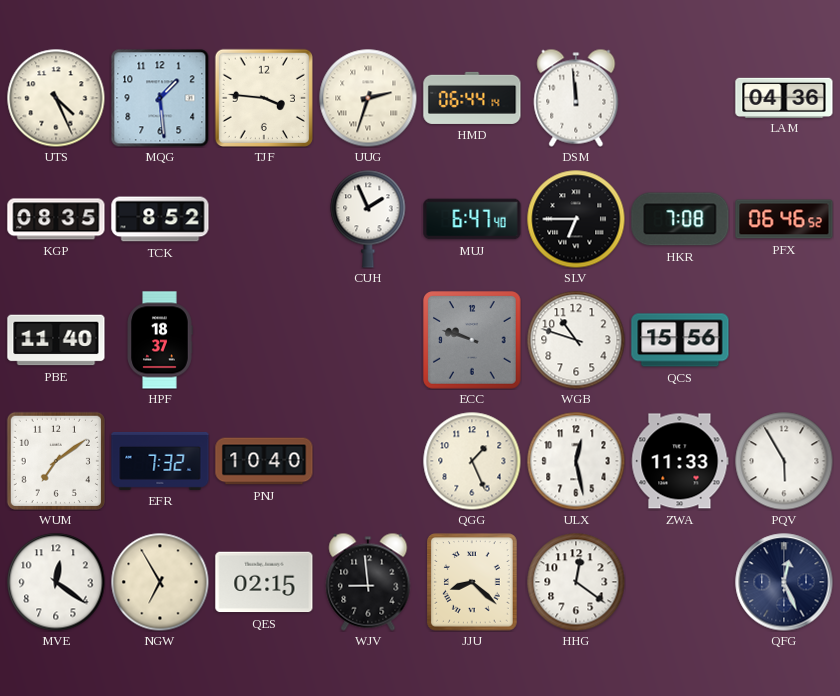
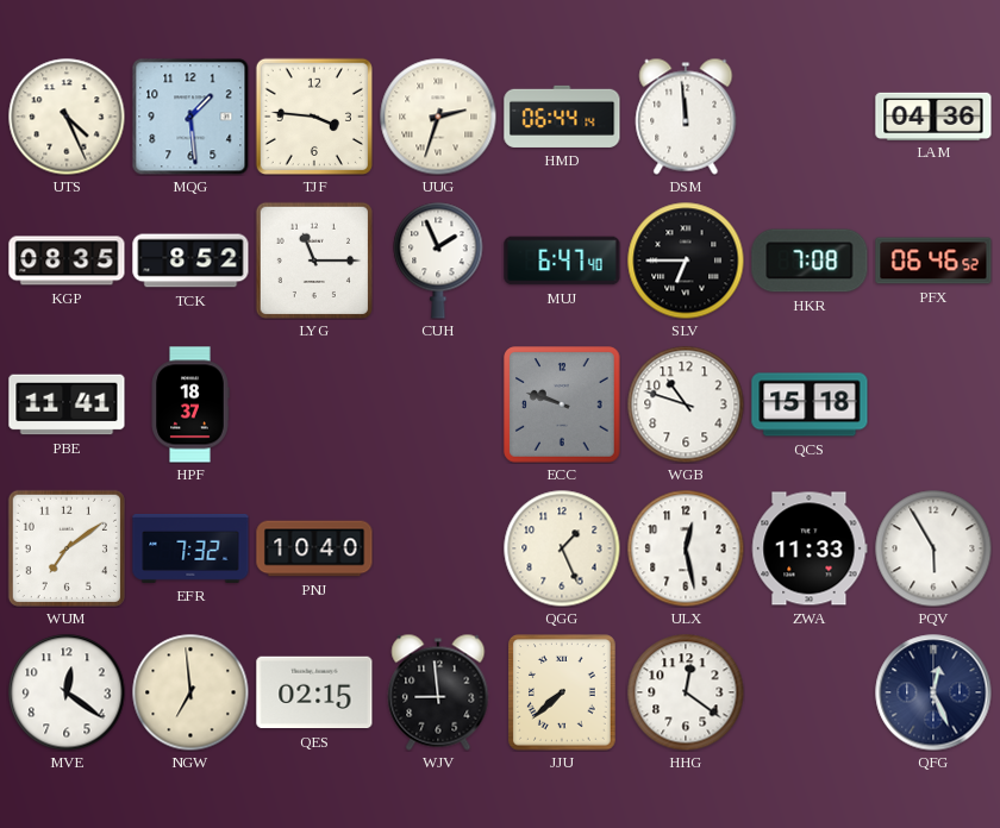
LYG: none -> 11:15 (314, 261)
PBE: 11:40 -> 11:41 (67, 404)
QCS: 15:56 -> 15:18 (810, 404)
NGW: 6:55 -> 6:59 (190, 692)
JJU: 8:22 -> 7:38 (562, 692)
